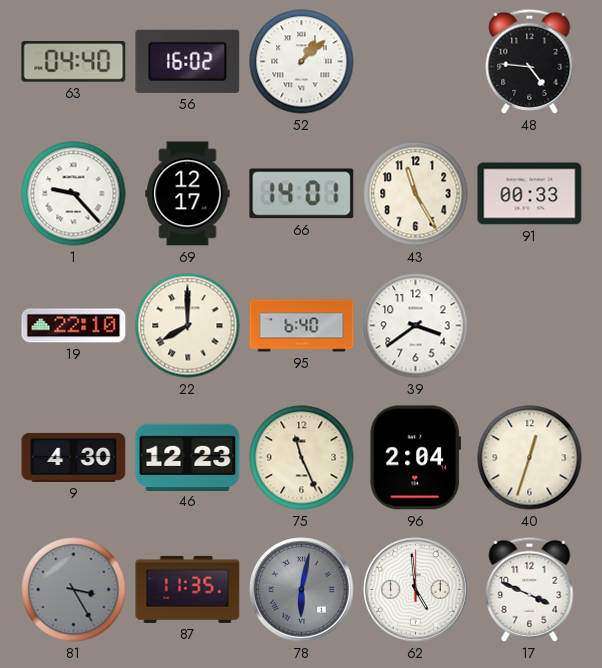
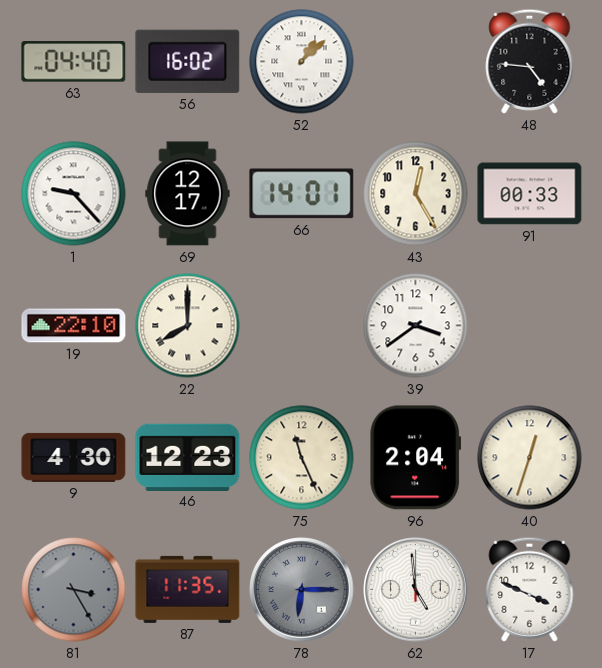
43: 11:25 -> 12:25 (416, 194)
95: 6:40 -> none (302, 326)
78: 6:02 -> 6:15 (302, 590)
